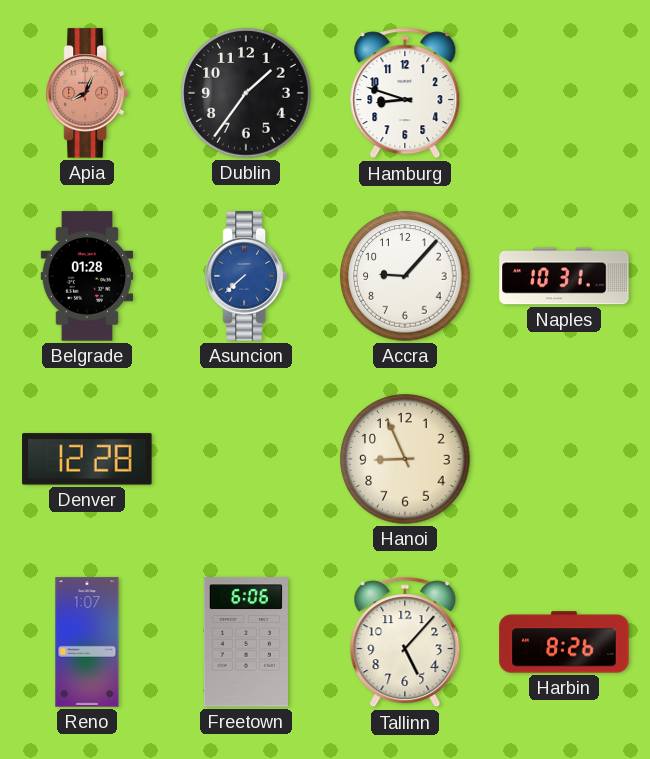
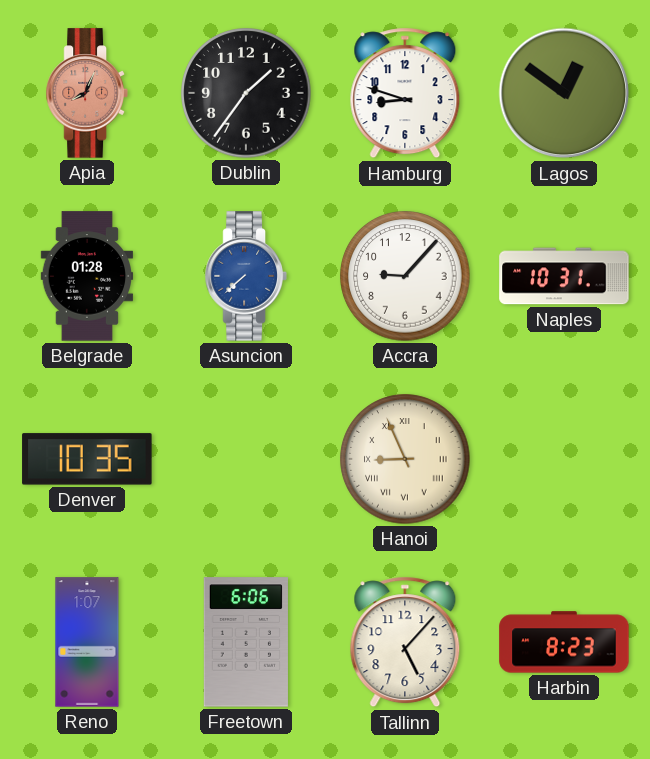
Lagos: none -> 12:51 (564, 93)
Denver: 12:28 -> 10:35 (87, 459)
Hanoi numerals: Arabic -> Roman (405, 459)
Harbin: 8:26 -> 8:23 (564, 642)
